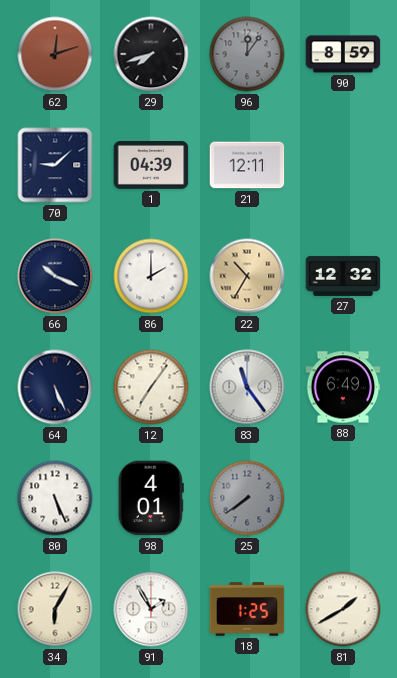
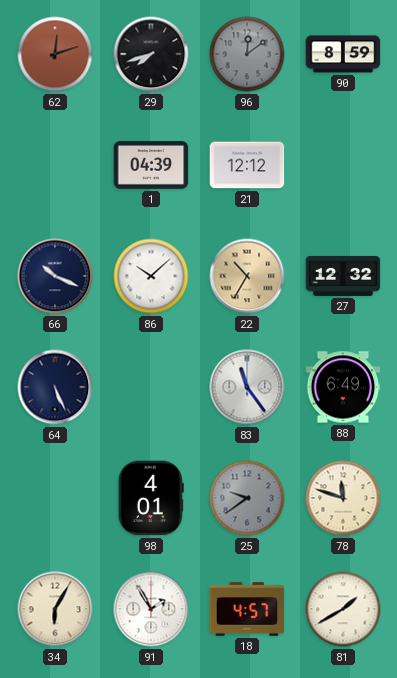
96: 12:06 -> 12:09 (247, 54)
70: 9:08 -> none (55, 165)
21: 12:11 -> 12:12 (247, 165)
86: 2:00 -> 10:08 (151, 276)
12: 7:06 -> none (151, 387)
80: 5:26 -> none (55, 498)
25: 7:39 -> 9:39 (247, 498)
78: none -> 11:48 (343, 498)
18: 1:25 -> 4:57 (247, 609)
